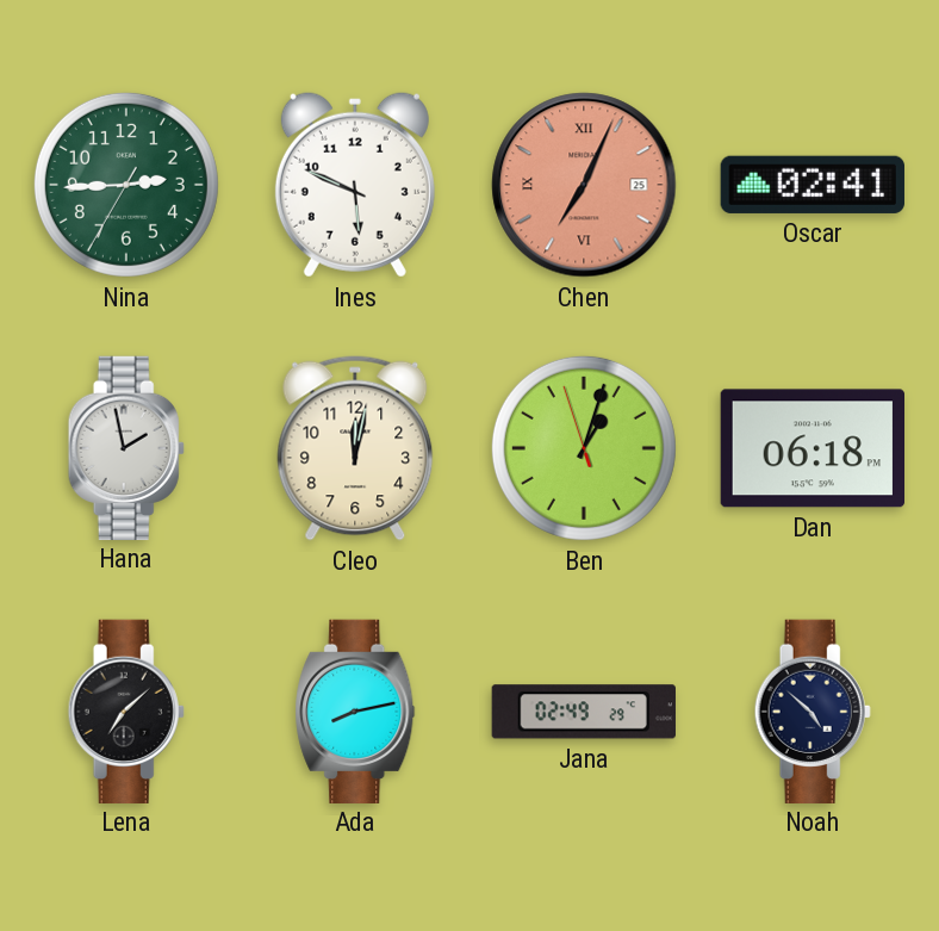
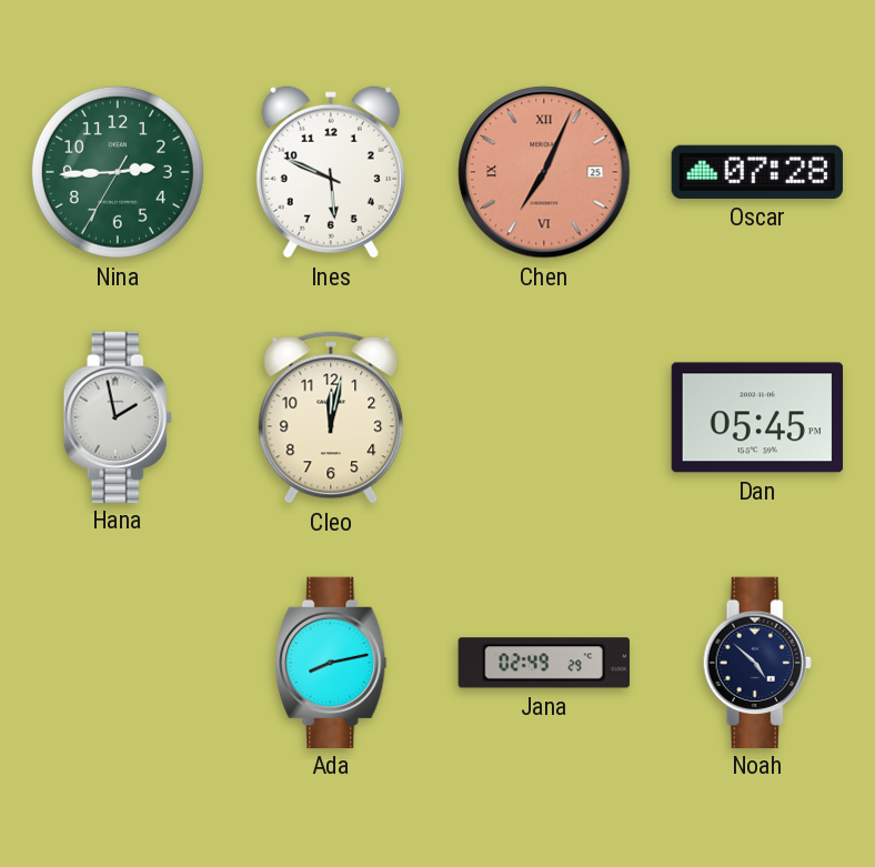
Oscar: 02:41 -> 07:28 (757, 172)
Ben: 1:02 -> none (584, 448)
Dan: 06:18 -> 05:45 (756, 417)
Lena: 7:08 -> none (126, 710)
